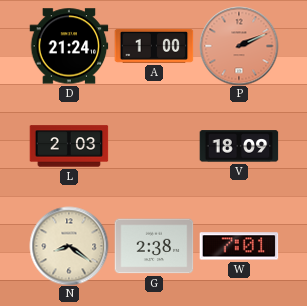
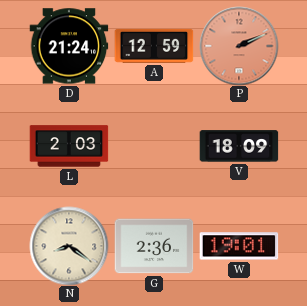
A: 1:00 -> 12:59 (154, 46)
G: 2:38 -> 2:36 (154, 246)
W: 7:01 -> 19:01 (239, 246)
